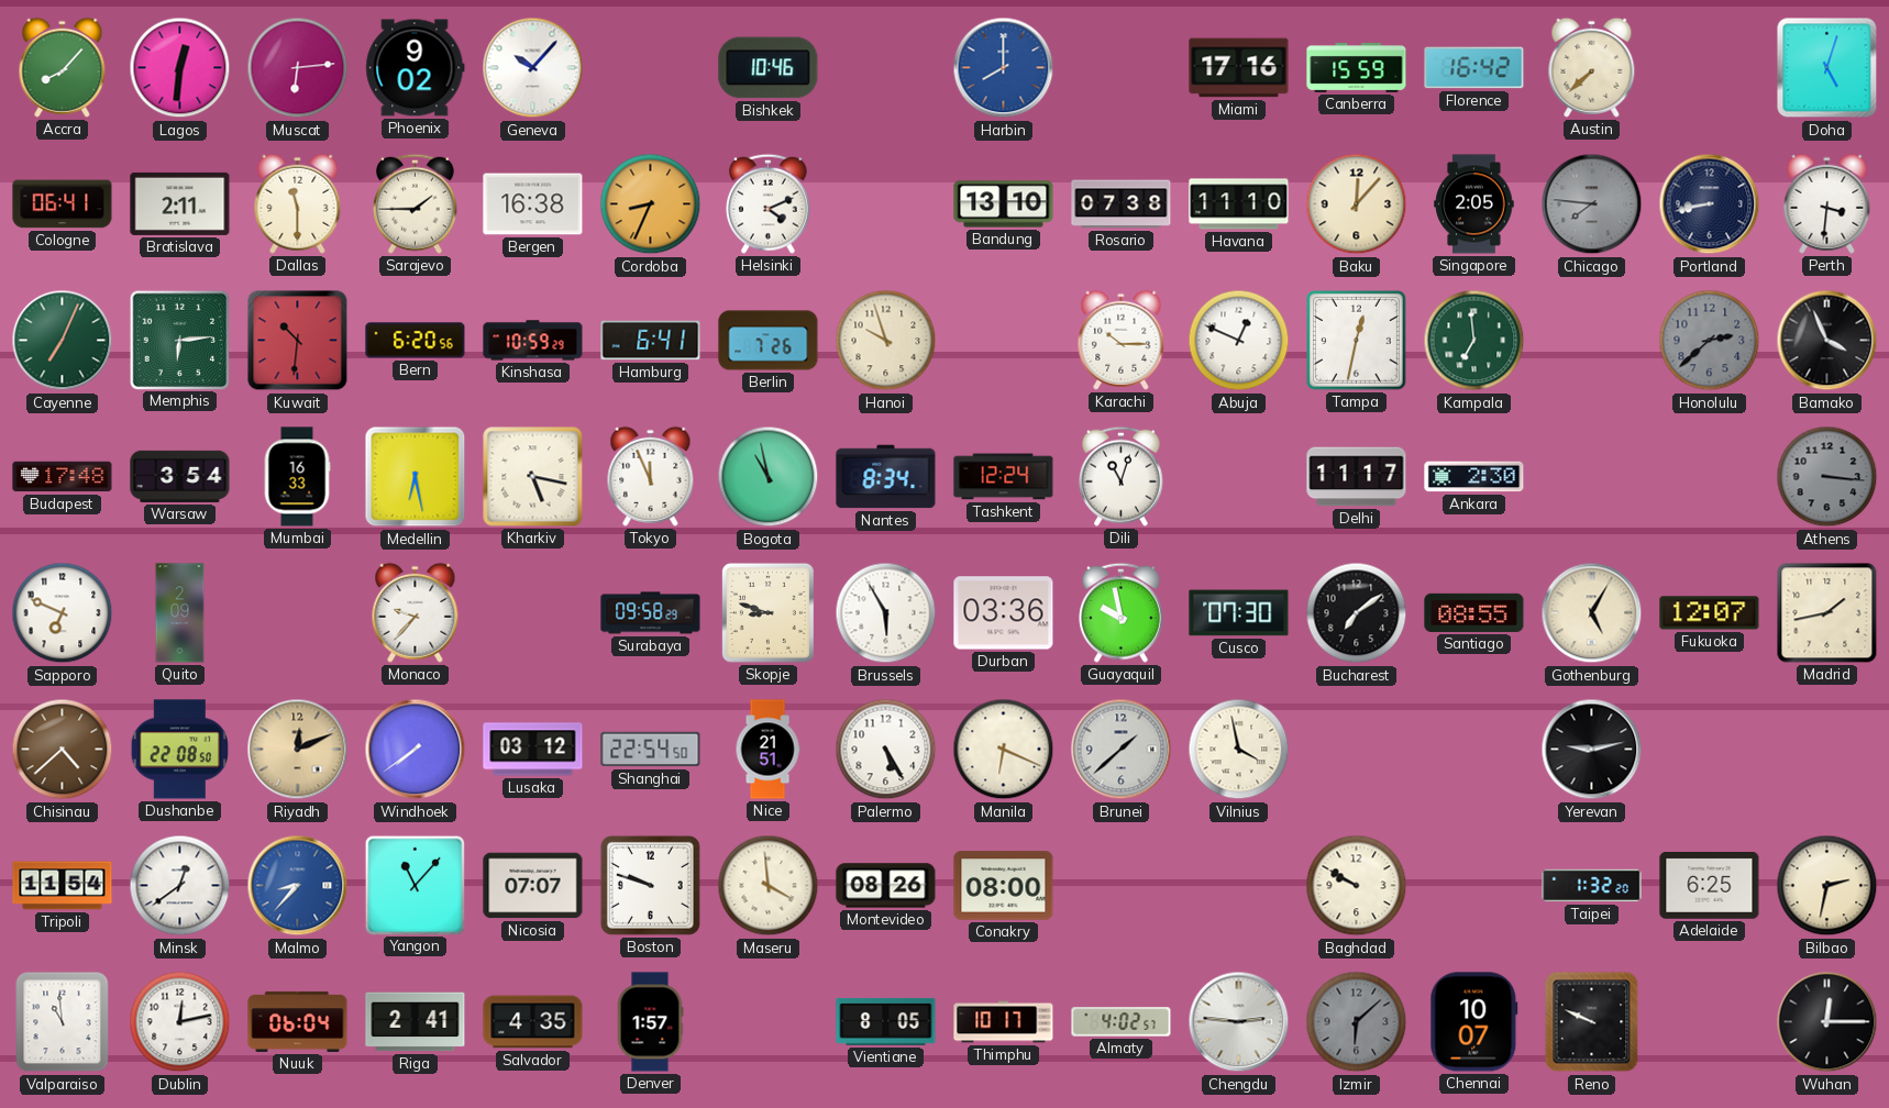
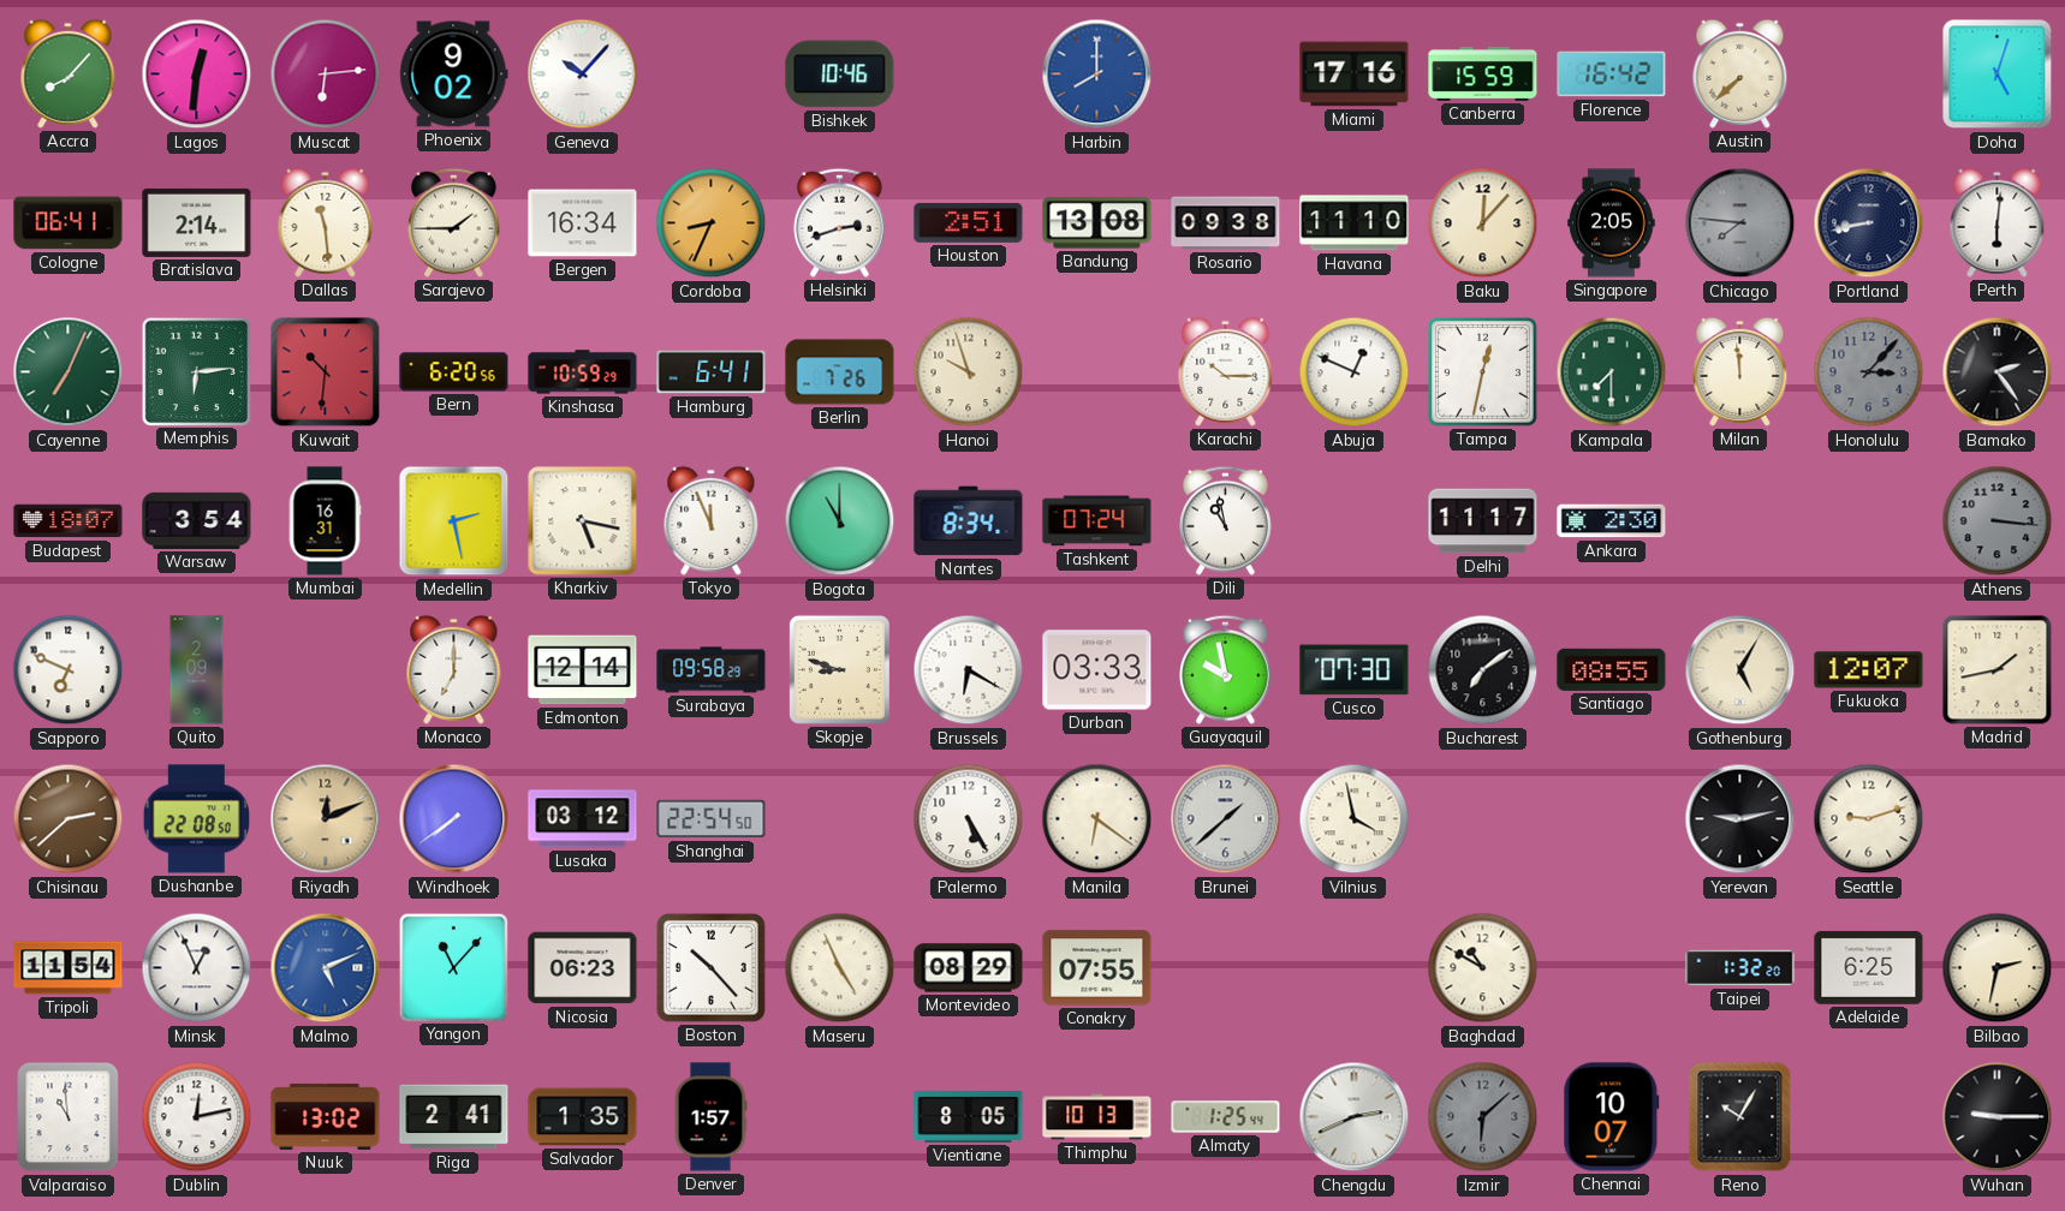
Bratislava: 2:11 -> 2:14 (197, 222)
Dallas: 11:30 -> 11:29 (326, 222)
Bergen: 16:38 -> 16:34 (583, 223)
Helsinki: 4:11 -> 2:42 (839, 222)
Houston: none -> 2:51 (969, 222)
Bandung: 13:10 -> 13:08 (1097, 223)
Rosario: 07:38 -> 09:38 (1226, 223)
Perth: 3:31 -> 6:01 (1998, 222)
Kampala: 6:59 -> 7:30 (1612, 372)
Milan: none -> 11:59 (1740, 371)
Honolulu: 2:38 -> 3:07 (1869, 372)
Bamako: 3:56 -> 2:24 (1998, 372)
Budapest: 17:48 -> 18:07 (69, 521)
Mumbai: 16:33 -> 16:31 (325, 521)
Medellin: 6:28 -> 2:28 (454, 521)
Bogota: 10:58 -> 11:00 (840, 521)
Tashkent: 12:24 -> 07:24 (1097, 521)
Dili: 11:03 -> 10:58 (1225, 520)
Monaco: 9:37 -> 7:00 (454, 669)
Edmonton: none -> 12:14 (583, 670)
Brussels: 5:55 -> 6:20 (969, 670)
Durban: 03:36 -> 03:33 (1097, 670)
Chisinau: 4:38 -> 2:38 (69, 819)
Nice: 21:51 -> none (767, 750)
Manila: 6:19 -> 6:21 (1097, 819)
Seattle: none -> 9:12 (1869, 819)
Minsk: 12:39 -> 12:56 (197, 968)
Malmo: 8:37 -> 5:11 (326, 968)
Nicosia: 07:07 -> 06:23 (583, 968)
Boston: 9:48 -> 10:23 (710, 967)
Maseru: 3:59 -> 4:56 (840, 968)
Montevideo: 08:26 -> 08:29 (969, 968)
Conakry: 08:00 -> 07:55 (1097, 968)
Baghdad: 9:50 -> 10:50 (1483, 968)
Nuuk: 06:04 -> 13:02 (326, 1116)
Salvador: 4:35 -> 1:35 (583, 1117)
Thimphu: 10:17 -> 10:13 (1097, 1117)
Almaty: 4:02 -> 1:25 (1226, 1117)
Chengdu: 2:46 -> 2:41 (1355, 1117)
Reno: 9:49 -> 10:05 (1740, 1117)
Wuhan: 12:15 -> 9:15 (1998, 1117)
